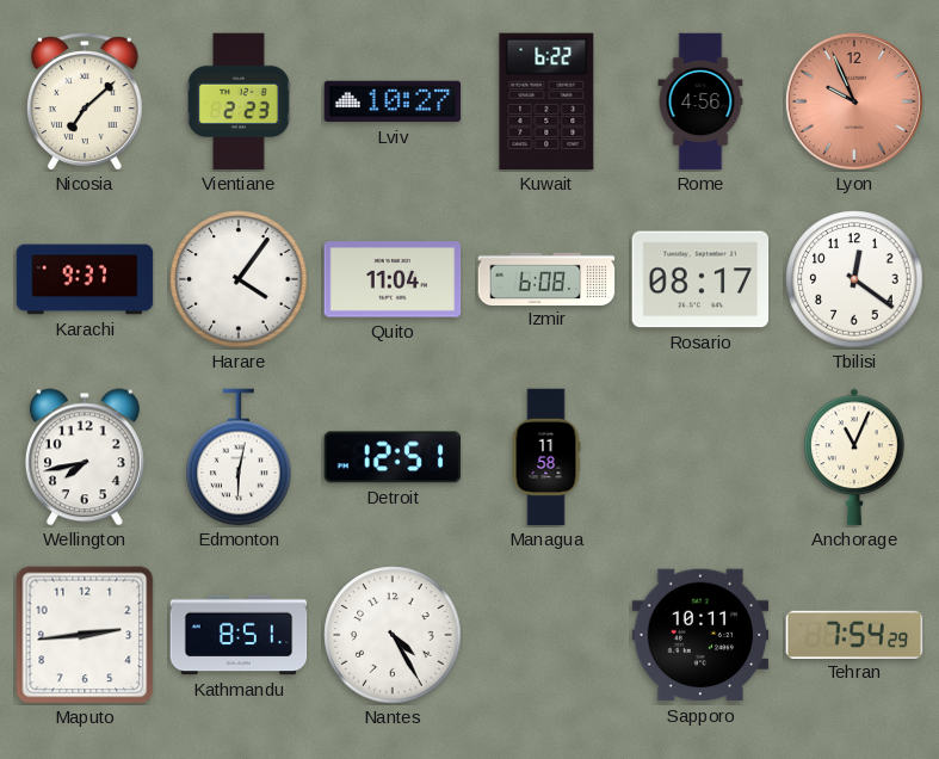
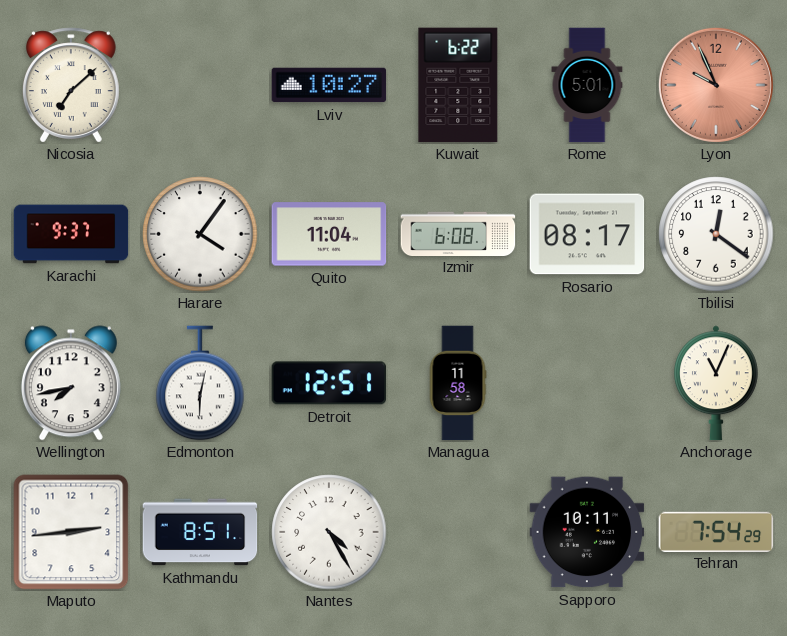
Vientiane: 2:23 -> none (240, 101)
Rome: 4:56 -> 5:01 (587, 85)
